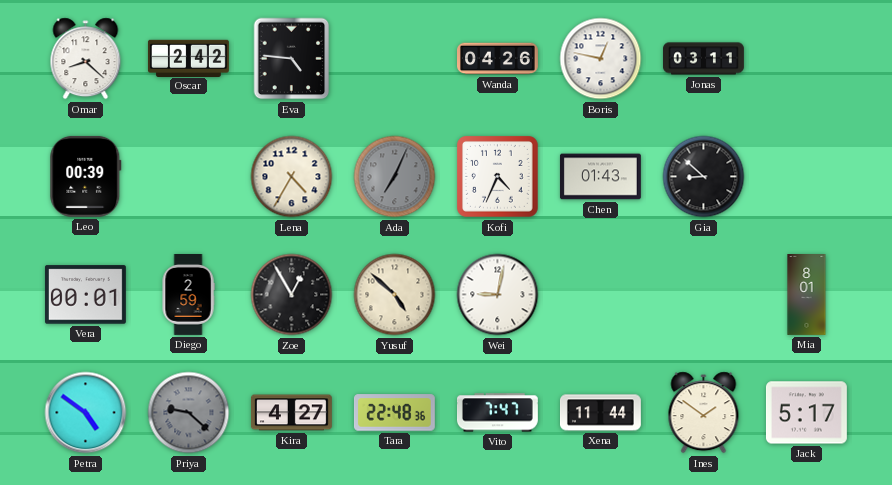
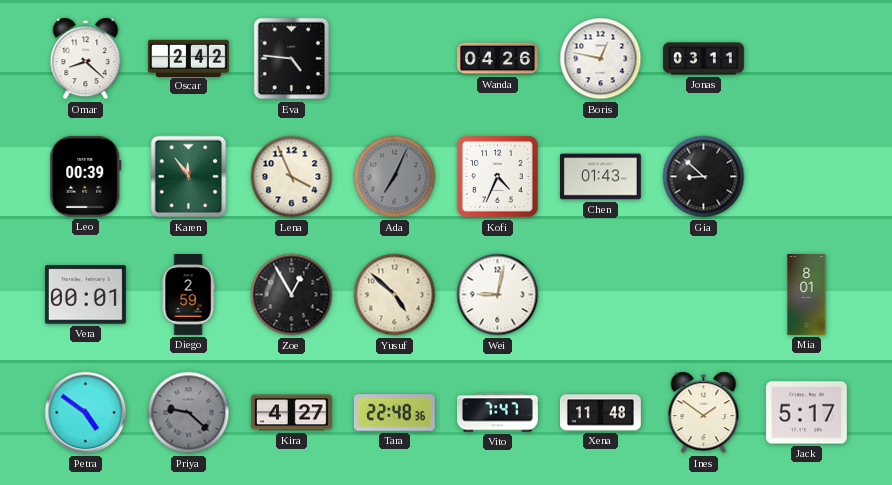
Karen: none -> 11:54 (189, 177)
Lena: 4:35 -> 3:56 (292, 177)
Xena: 11:44 -> 11:48 (601, 413)
